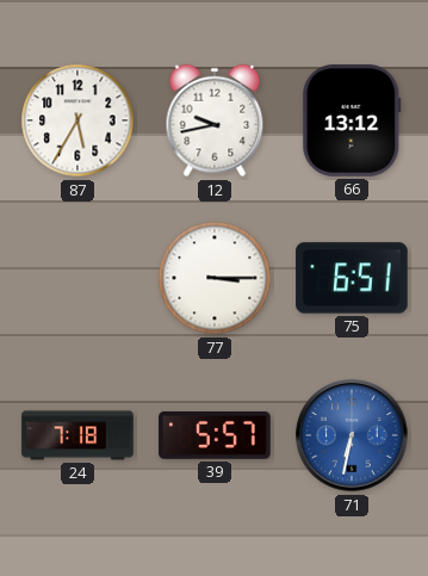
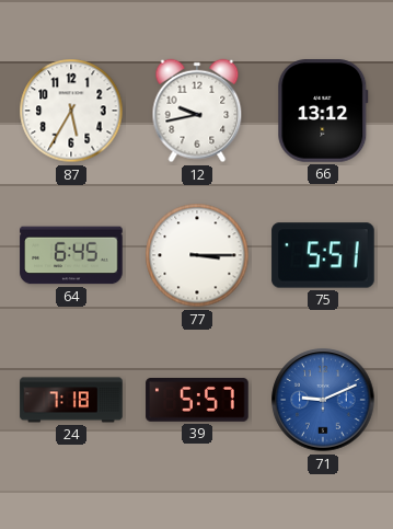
64: none -> 6:45 (71, 255)
75: 6:51 -> 5:51 (323, 255)
71: 6:32 -> 9:11 (323, 400)
